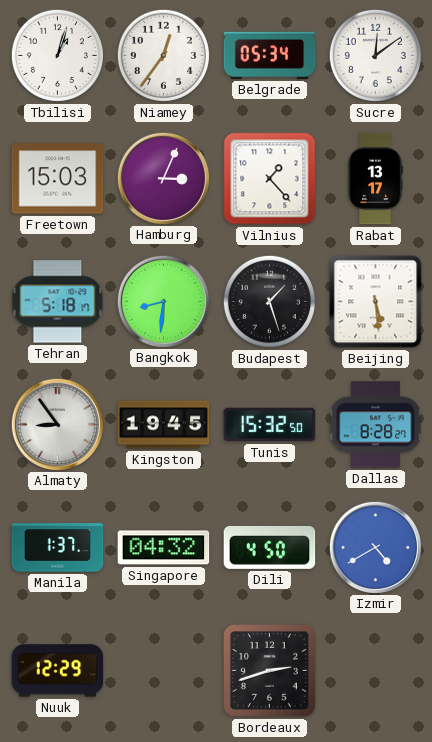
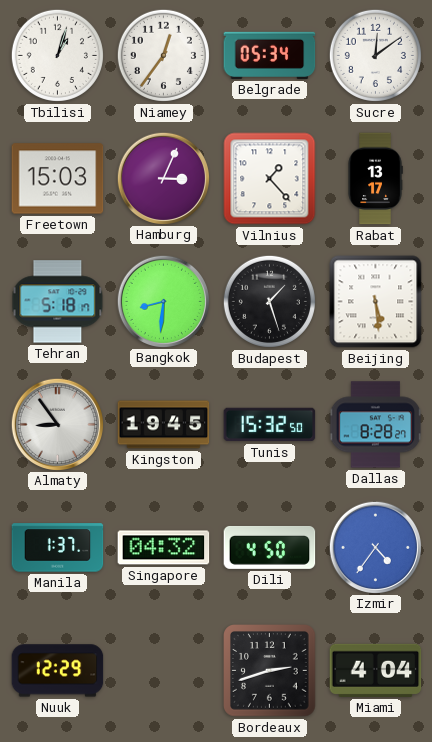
Izmir: 4:40 -> 4:36 (375, 547)
Miami: none -> 4:04 (376, 670)
